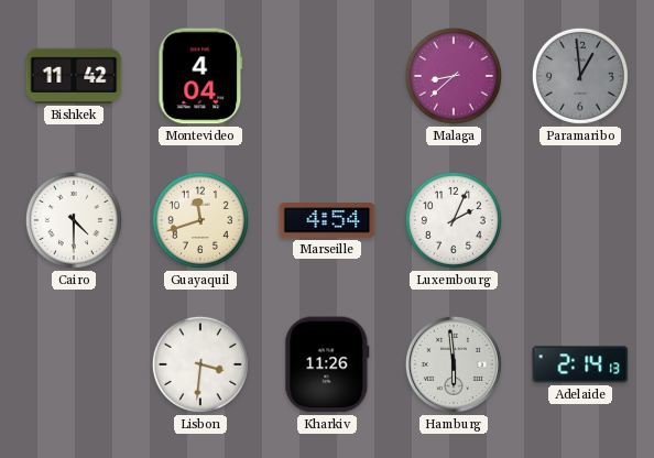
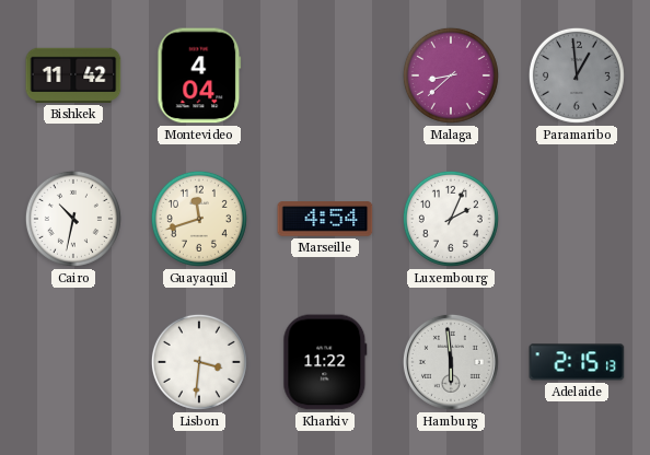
Cairo: 4:30 -> 10:32 (73, 219)
Kharkiv: 11:26 -> 11:22 (325, 362)
Adelaide: 2:14 -> 2:15 (577, 362)
